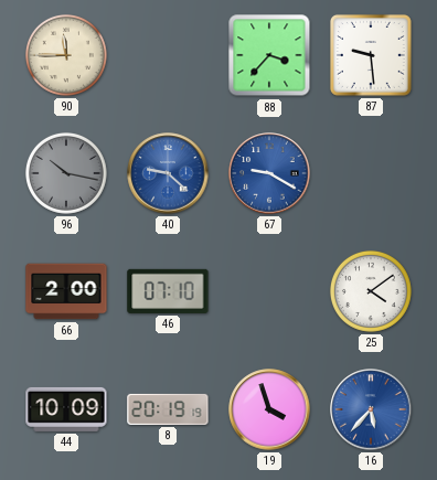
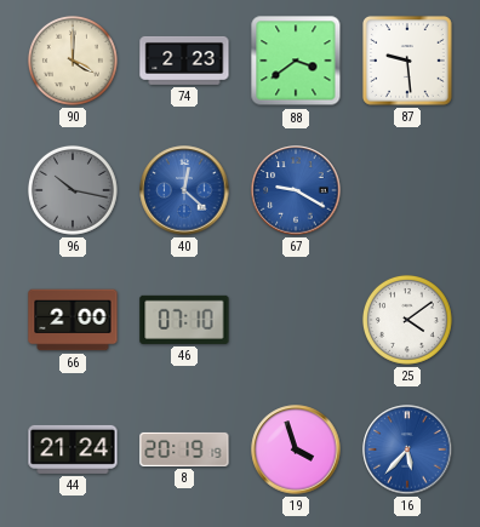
90: 11:45 -> 4:00 (73, 61)
74: none -> 2:23 (184, 61)
88: 3:37 -> 3:39 (296, 61)
40: 9:22 -> 12:22 (184, 190)
44: 10:09 -> 21:24 (73, 449)
